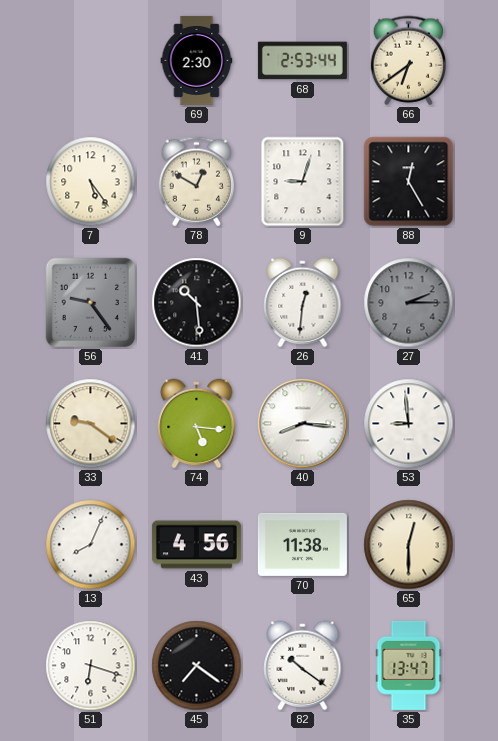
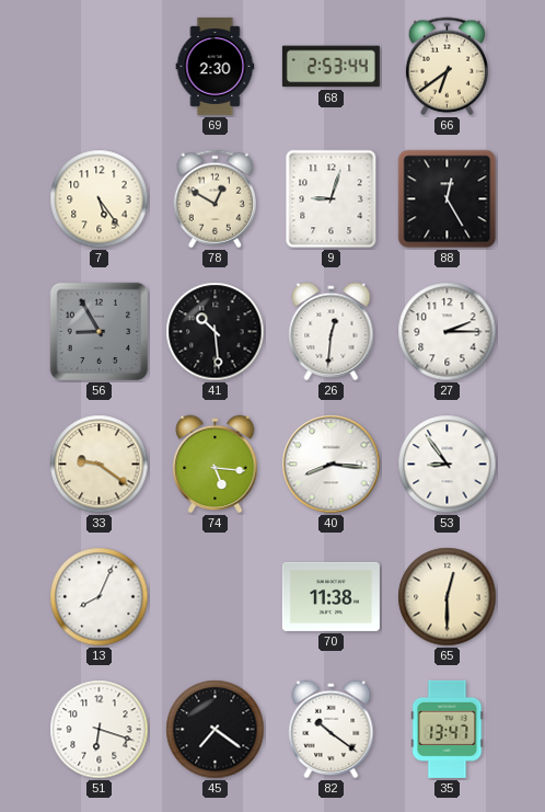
56: 9:24 -> 8:55 (100, 332)
27 dial: grey -> white (448, 332)
53: 8:59 -> 8:54 (448, 465)
43: 4:56 -> none (196, 545)
